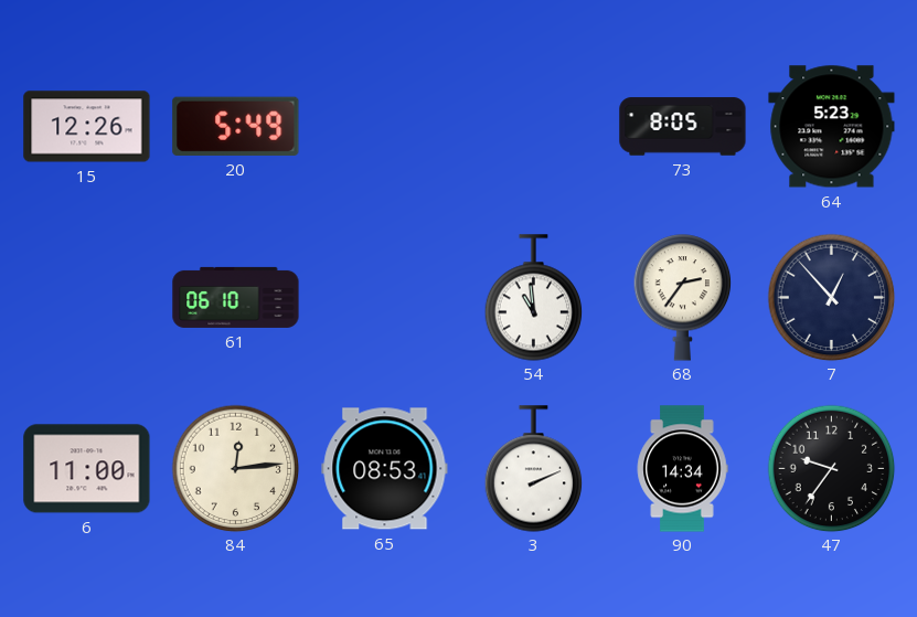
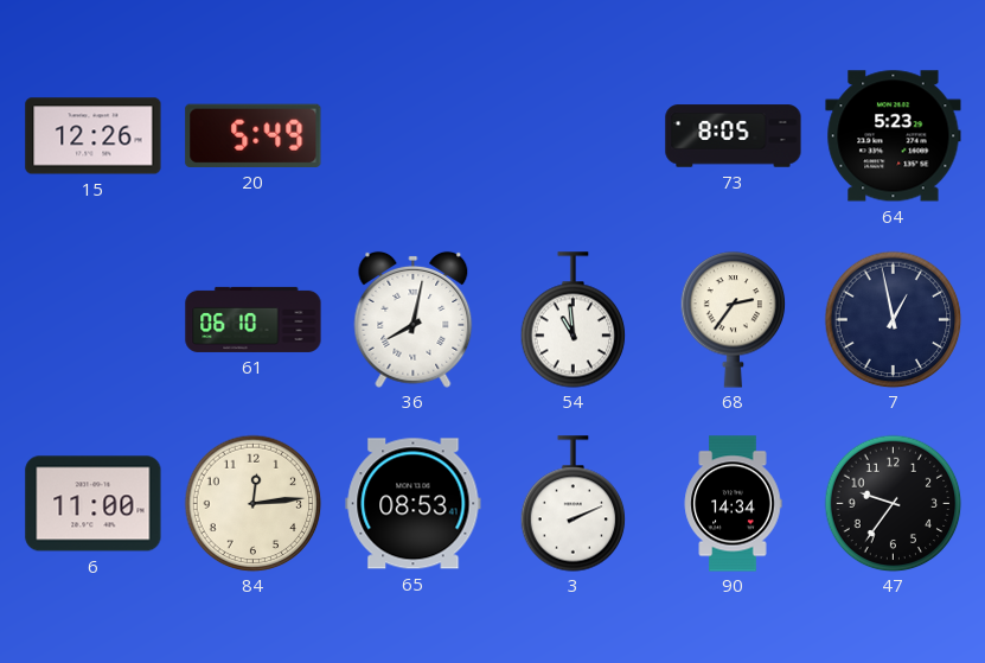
36: none -> 8:02 (414, 319)
7: 12:53 -> 12:58 (893, 319)
